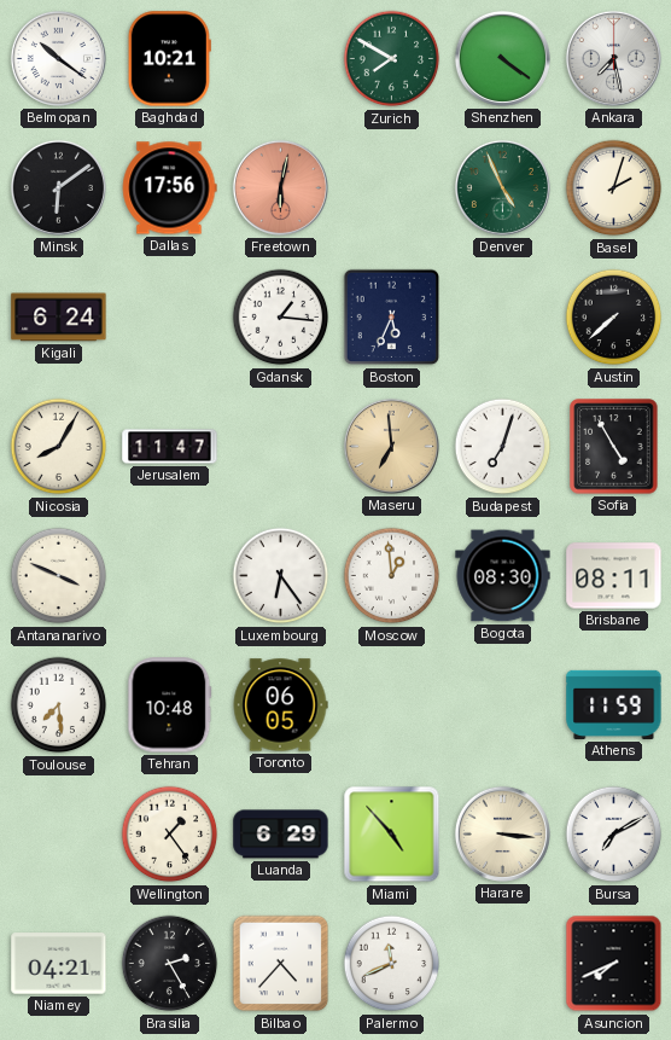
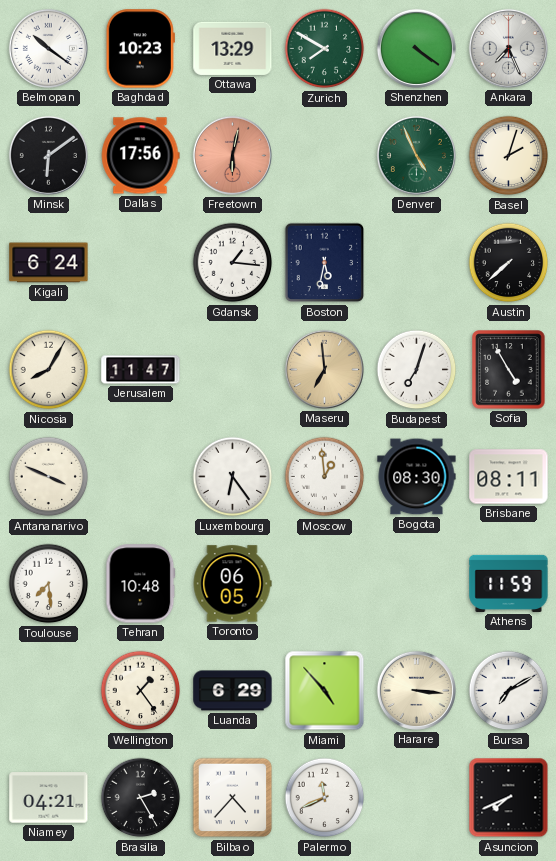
Baghdad: 10:21 -> 10:23 (140, 49)
Ottawa: none -> 13:29 (233, 48)
Ankara: 7:28 -> 7:26 (508, 48)
Boston: 5:34 -> 5:32 (325, 263)
